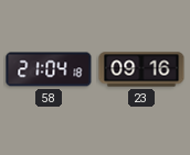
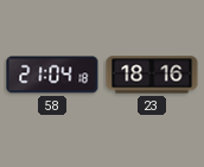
23: 09:16 -> 18:16 (152, 75)
